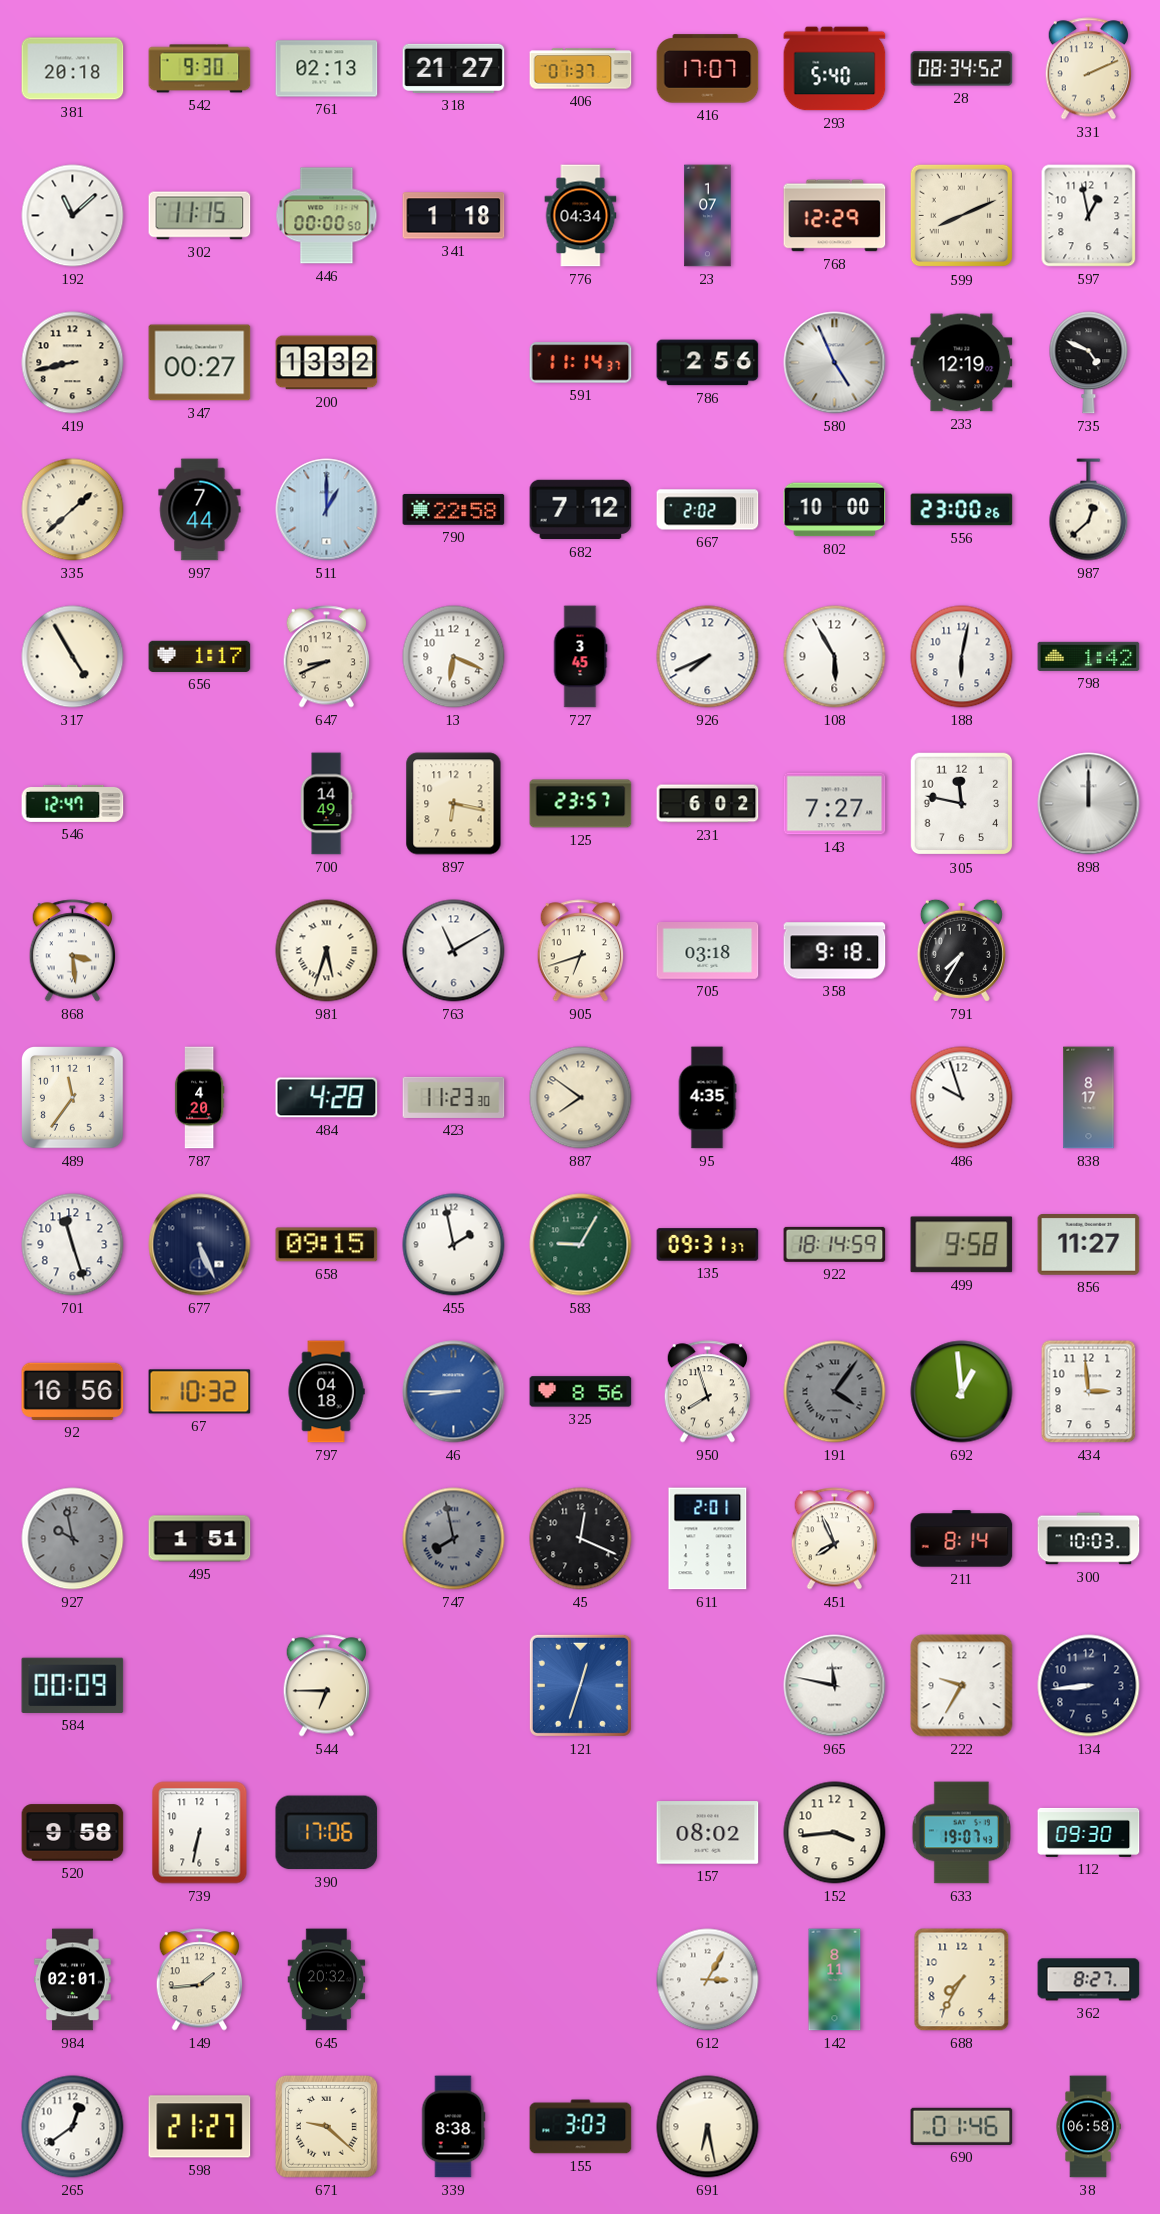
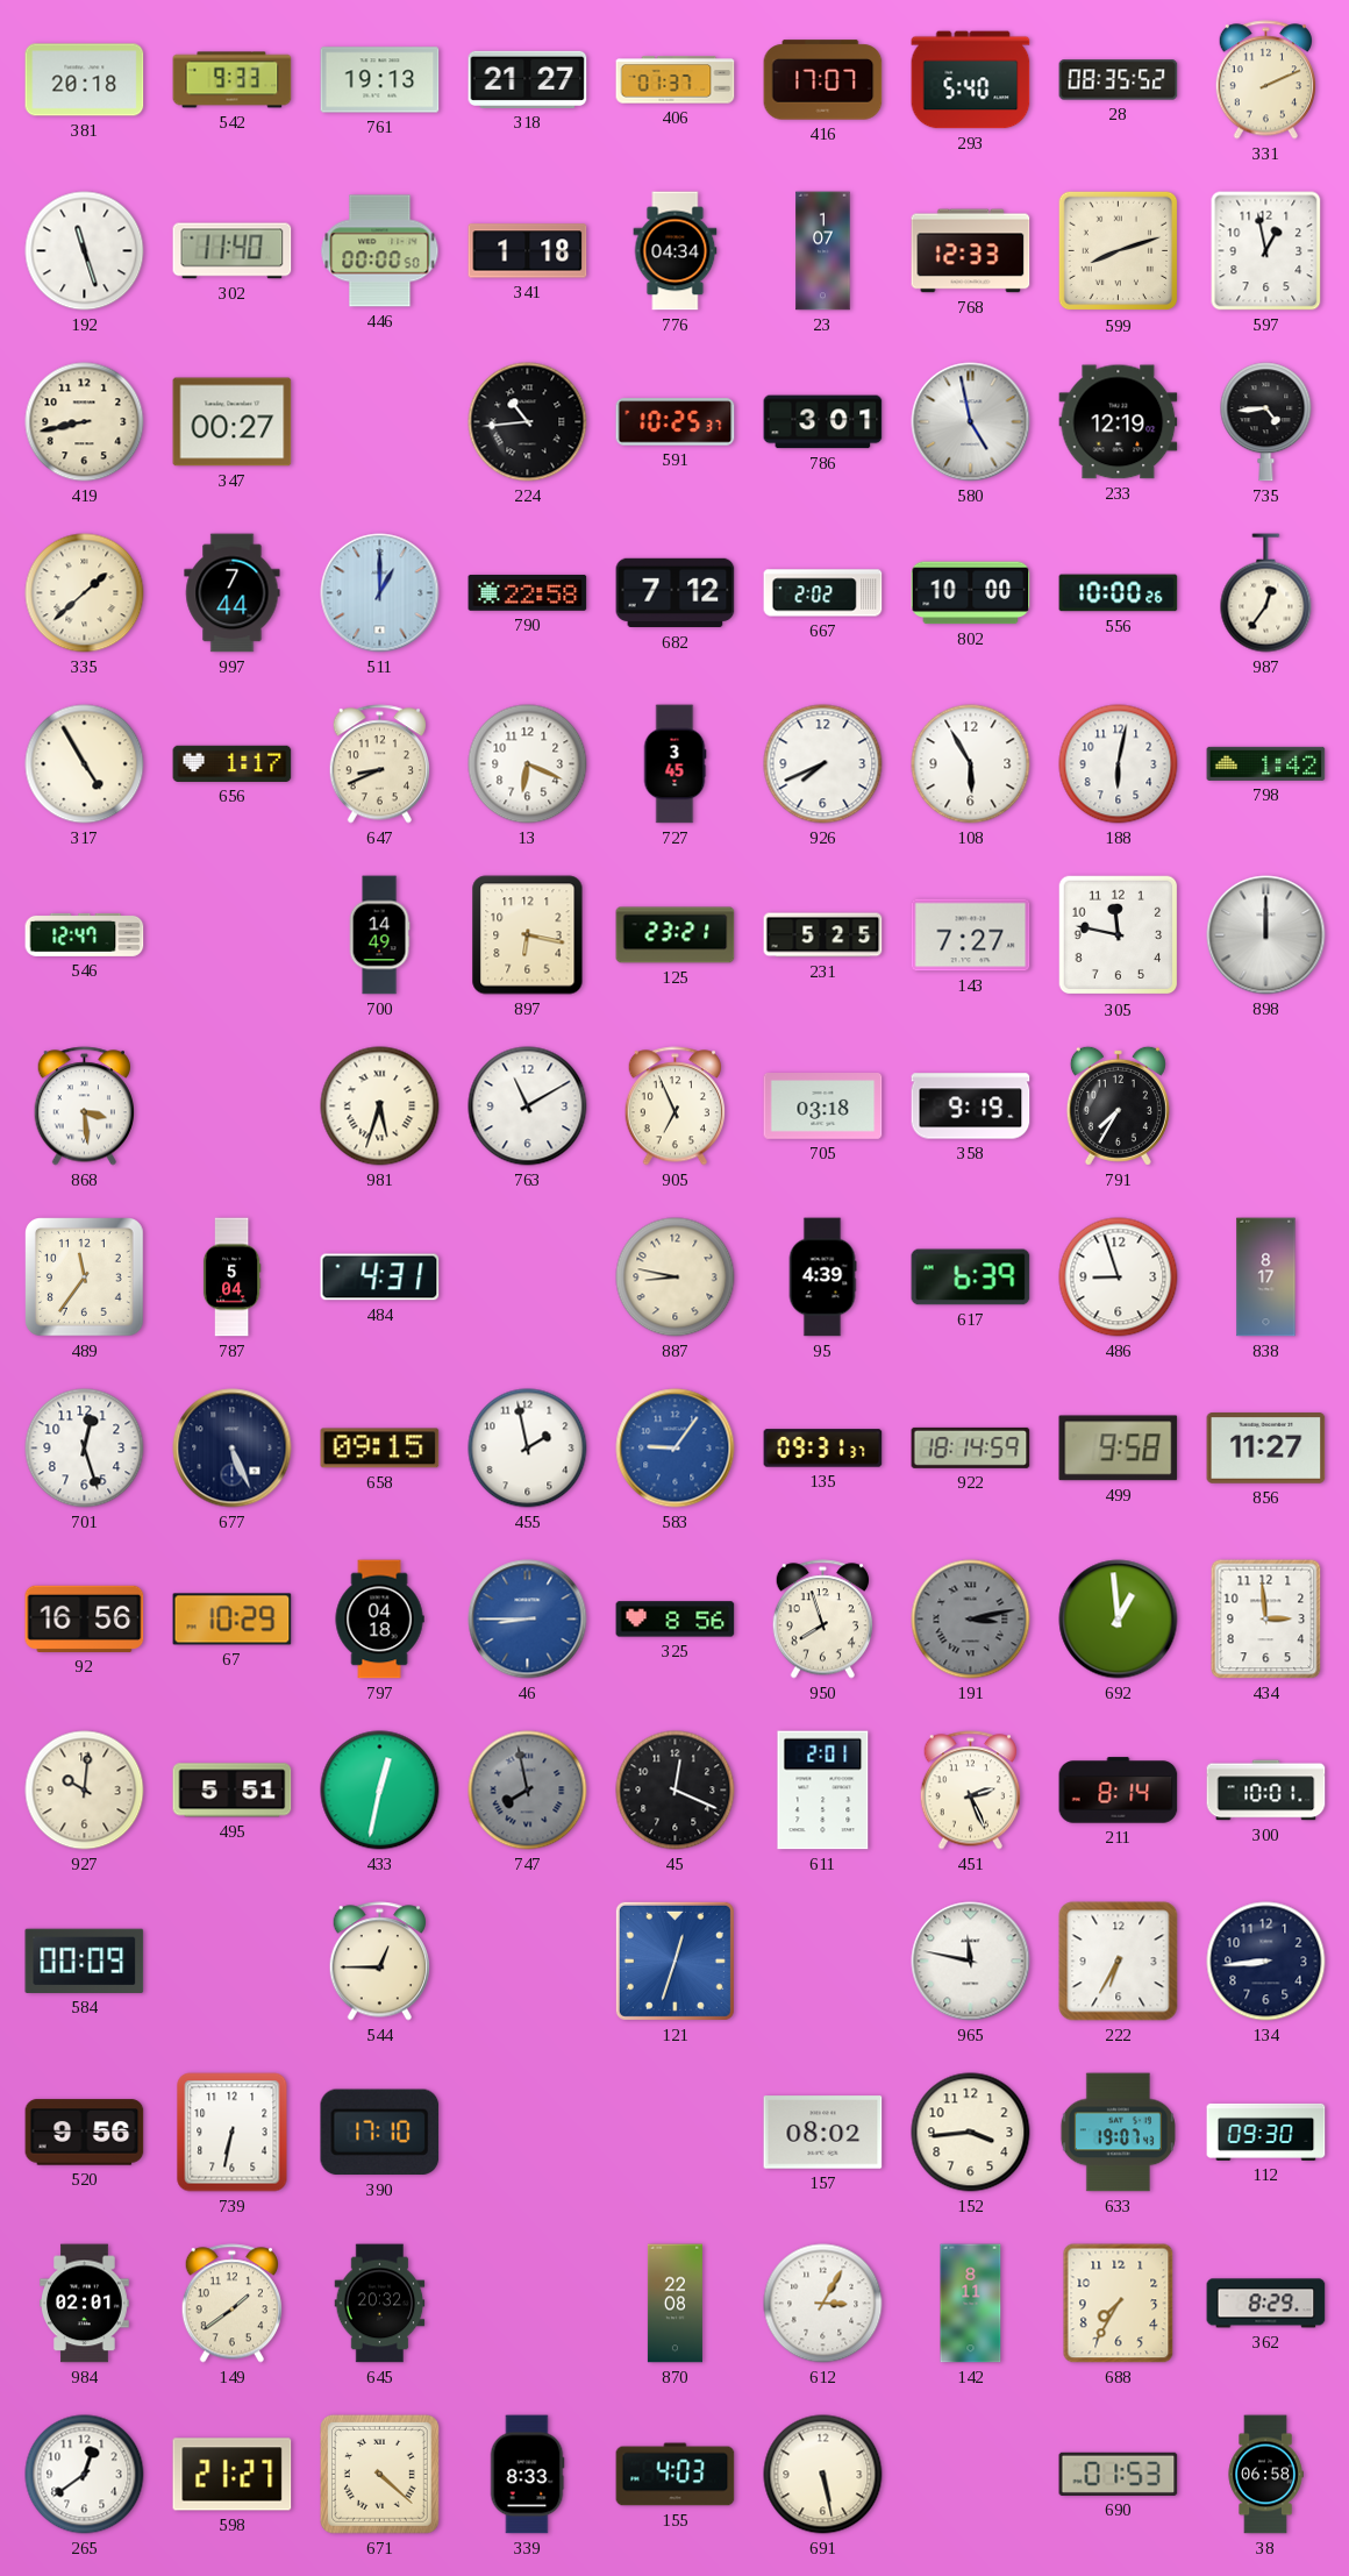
542: 9:30 -> 9:33 (233, 80)
761: 02:13 -> 19:13 (380, 80)
28: 08:34 -> 08:35 (1119, 80)
192: 11:08 -> 11:27 (85, 251)
302: 11:15 -> 11:40 (233, 251)
768: 12:29 -> 12:33 (971, 251)
599: 8:11 -> 8:12 (1119, 251)
200: 13:32 -> none (327, 363)
224: none -> 10:44 (528, 422)
591: 11:14 -> 10:25 (676, 422)
786: 2:56 -> 3:01 (823, 422)
580: 4:56 -> 4:58 (971, 422)
735: 4:49 -> 4:44 (1266, 422)
556: 23:00 -> 10:00 (1119, 593)
987: 12:38 -> 12:36 (1266, 593)
125: 23:57 -> 23:21 (676, 935)
231: 6:02 -> 5:25 (823, 935)
905: 6:42 -> 6:56 (674, 1106)
358: 9:18 -> 9:19 (971, 1106)
787: 4:20 -> 5:04 (231, 1278)
484: 4:28 -> 4:31 (380, 1278)
423: 11:23 -> none (454, 1097)
887: 7:51 -> 8:47 (676, 1278)
95: 4:35 -> 4:39 (822, 1278)
617: none -> 6:39 (971, 1278)
486: 9:57 -> 8:57 (1119, 1278)
701: 11:27 -> 12:27 (85, 1449)
583: 9:05 -> 9:06 (676, 1449)
583 dial: green -> blue (676, 1449)
67: 10:32 -> 10:29 (233, 1620)
191: 4:06 -> 3:13 (971, 1620)
927: 9:58 -> 10:01 (85, 1791)
927 dial: grey -> cream (85, 1791)
495: 1:51 -> 5:51 (233, 1791)
433: none -> 12:32 (380, 1791)
451: 7:56 -> 2:26 (970, 1791)
300: 10:03 -> 10:01 (1266, 1791)
544: 6:45 -> 12:45 (379, 1962)
222: 9:35 -> 6:35 (1119, 1962)
520: 9:58 -> 9:56 (85, 2133)
390: 17:06 -> 17:10 (380, 2133)
149: 1:44 -> 1:39 (231, 2304)
870: none -> 22:08 (674, 2304)
362: 8:27 -> 8:29 (1266, 2304)
671: 9:22 -> 4:22 (379, 2474)
339: 8:38 -> 8:33 (527, 2475)
155: 3:03 -> 4:03 (676, 2475)
691: 6:28 -> 5:28 (823, 2475)
690: 01:46 -> 01:53 (1119, 2474)
